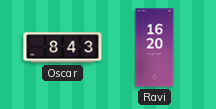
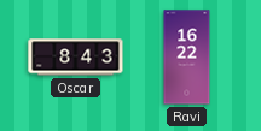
Ravi: 16:20 -> 16:22 (187, 58)
